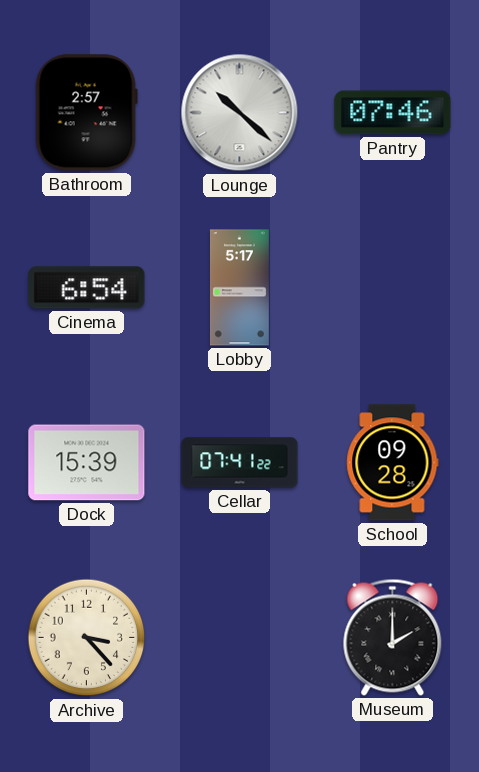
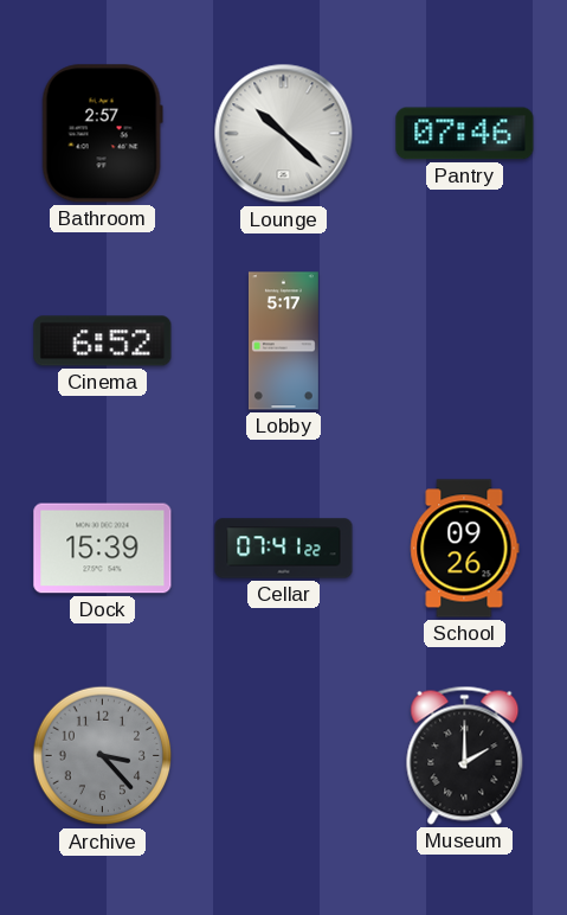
Cinema: 6:54 -> 6:52 (103, 341)
School: 09:28 -> 09:26 (465, 549)
Archive dial: cream -> grey (103, 756)
